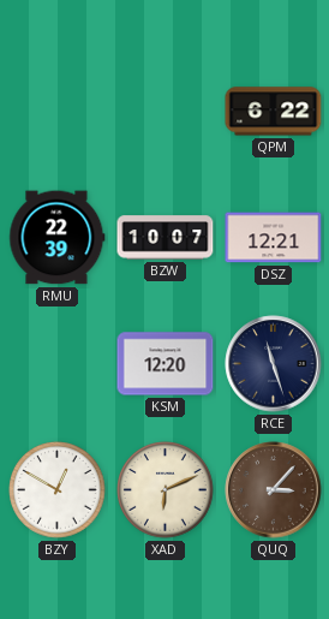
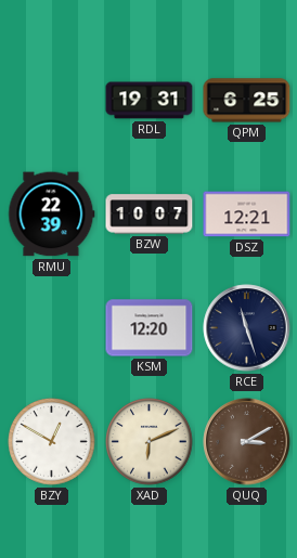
RDL: none -> 19:31 (150, 101)
QPM: 6:22 -> 6:25 (247, 101)
QUQ: 3:07 -> 3:10 (247, 442)
